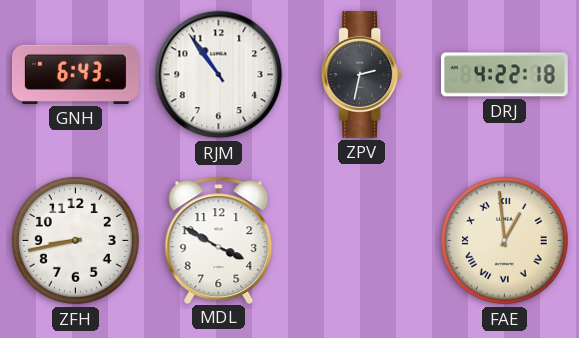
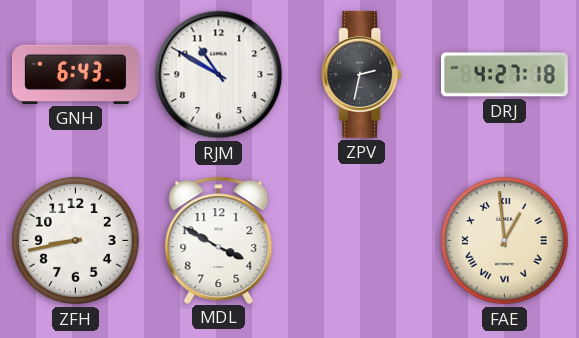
RJM: 10:54 -> 10:50 (219, 75)
DRJ: 4:22 -> 4:27 (504, 75)
